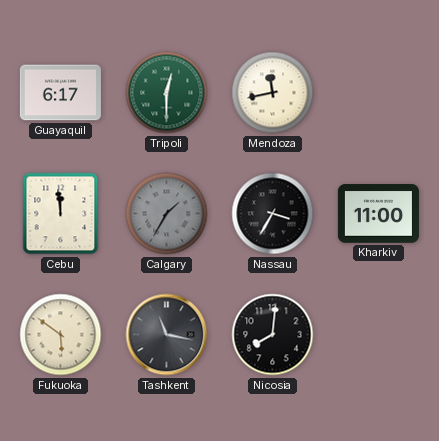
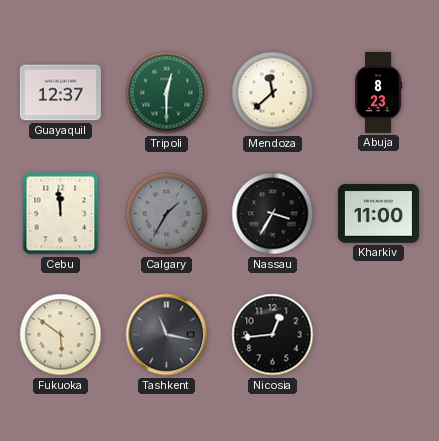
Guayaquil: 6:17 -> 12:37 (60, 93)
Mendoza: 11:43 -> 11:38 (273, 93)
Abuja: none -> 8:23 (378, 92)
Nicosia: 8:01 -> 12:44 (273, 335)
